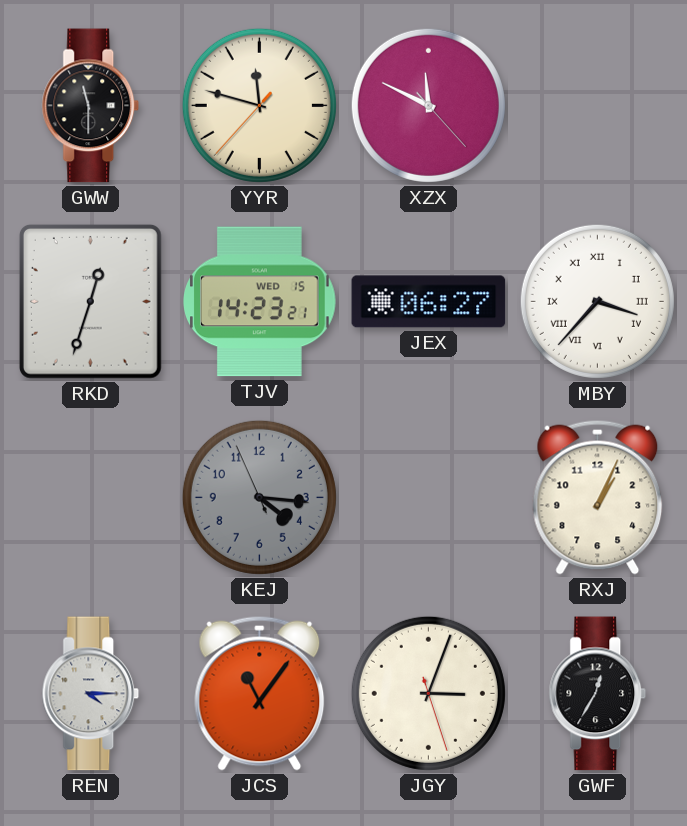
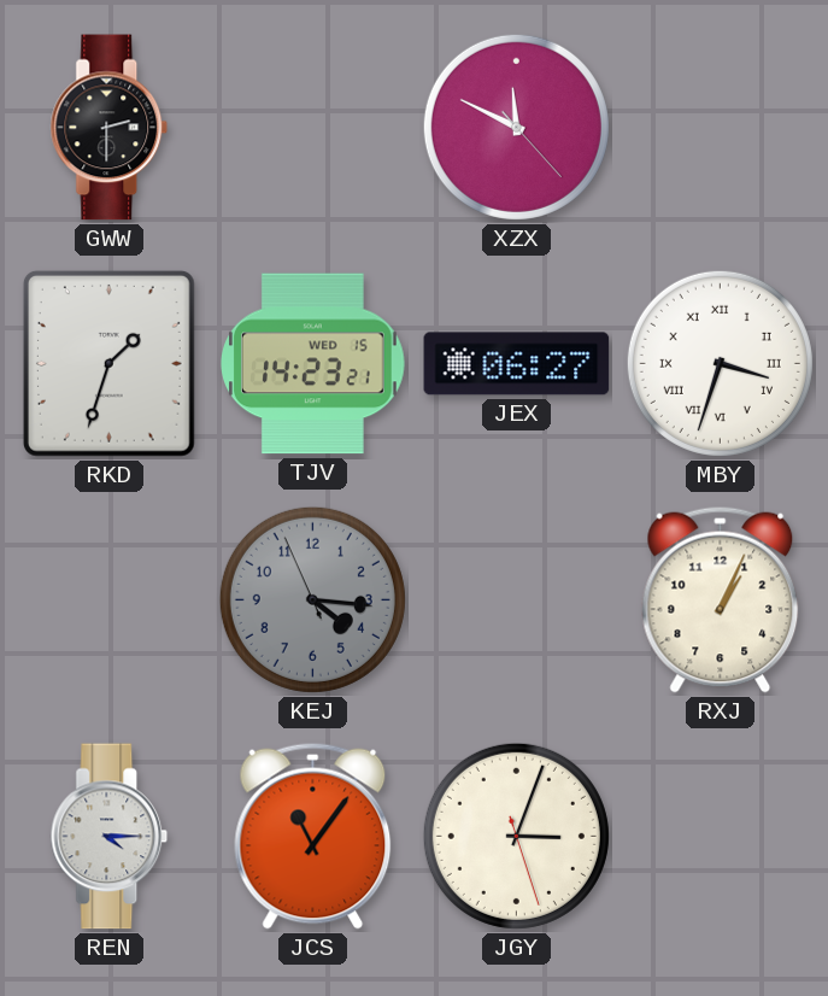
GWW: 11:30 -> 2:30 (110, 128)
YYR: 11:47 -> none (259, 105)
RKD: 12:33 -> 1:33 (108, 363)
MBY: 3:37 -> 3:33 (720, 363)
GWF: 12:35 -> none (598, 694)
